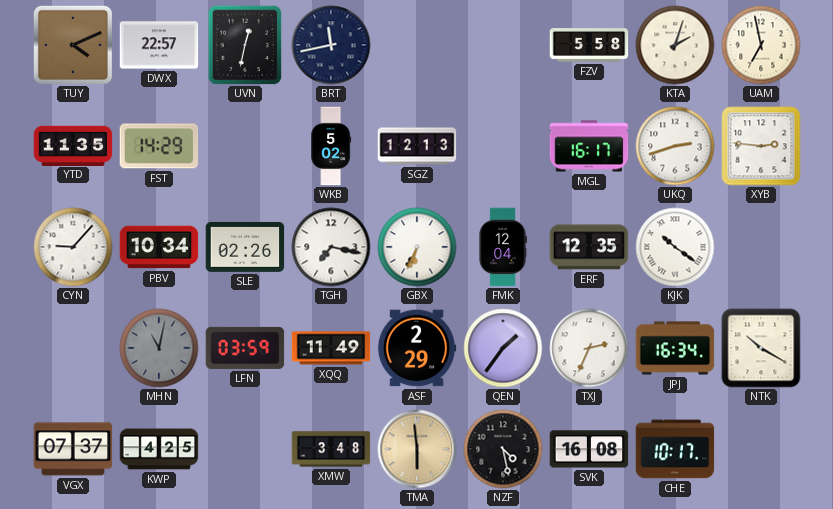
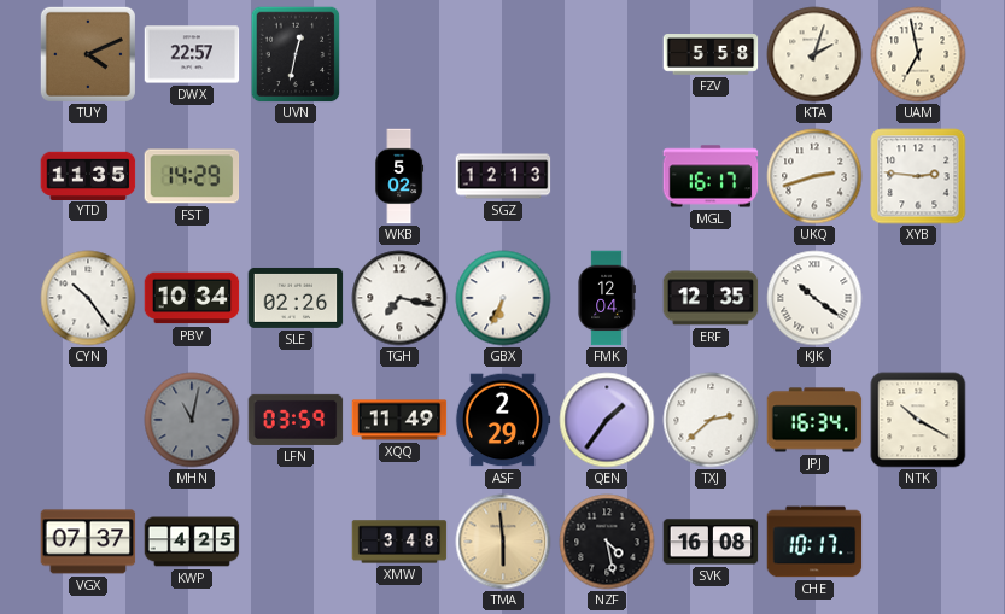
BRT: 11:43 -> none (331, 45)
CYN: 9:07 -> 10:24 (88, 298)
TXJ: 2:34 -> 2:38 (711, 420)
